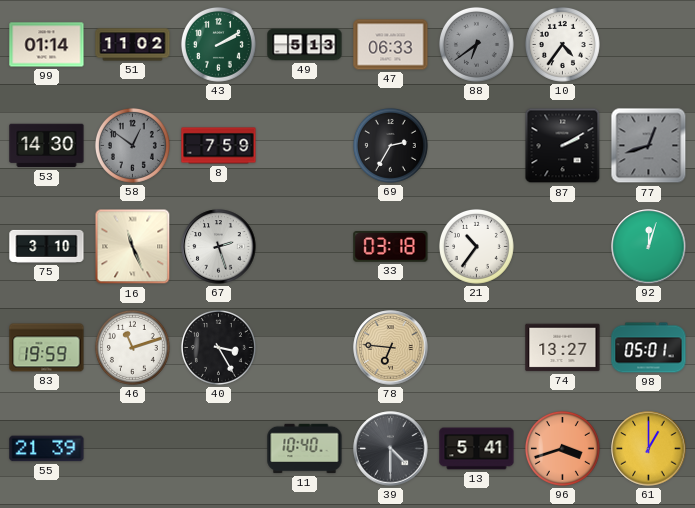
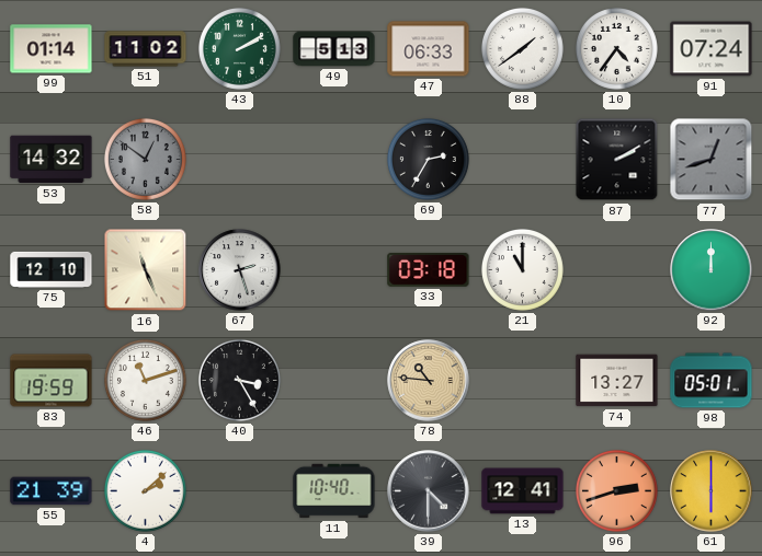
88: 6:39 -> 1:39 (522, 48)
88 dial: grey -> white (522, 48)
91: none -> 07:24 (712, 49)
53: 14:30 -> 14:32 (52, 160)
8: 7:59 -> none (219, 146)
75: 3:10 -> 12:10 (52, 269)
21: 10:36 -> 11:00 (522, 269)
92: 12:03 -> 12:00 (712, 270)
78: 6:46 -> 10:46 (429, 381)
4: none -> 2:08 (145, 490)
13: 5:41 -> 12:41 (523, 491)
96: 3:42 -> 2:42 (616, 490)
61: 1:00 -> 6:00 (712, 491)
